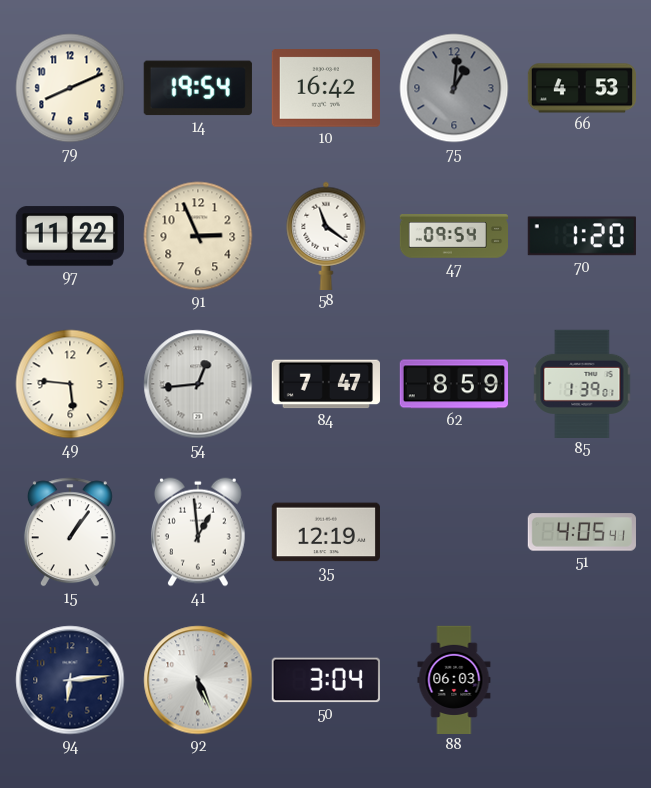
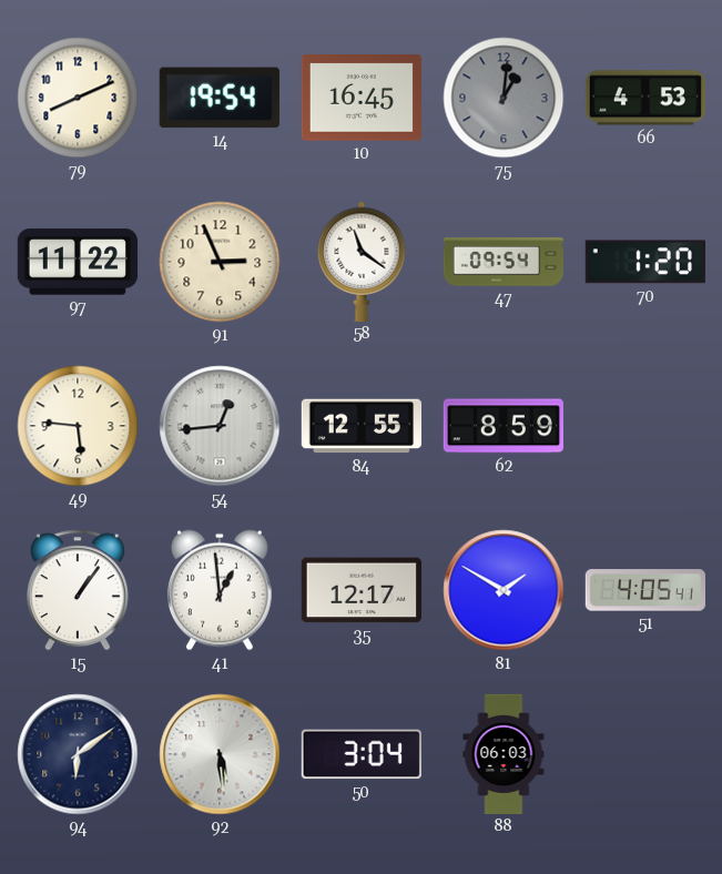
10: 16:42 -> 16:45 (362, 98)
84: 7:47 -> 12:55 (360, 426)
85: 1:39 -> none (582, 383)
35: 12:19 -> 12:17 (362, 590)
81: none -> 1:50 (504, 590)
94: 6:14 -> 6:09 (78, 754)
92: 5:26 -> 5:29 (220, 754)
